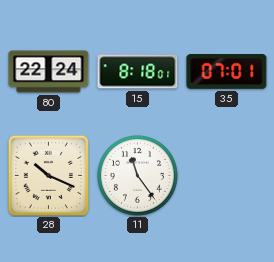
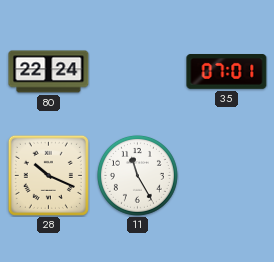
15: 8:18 -> none (138, 72)
11: 11:24 -> 11:25 (137, 175)
